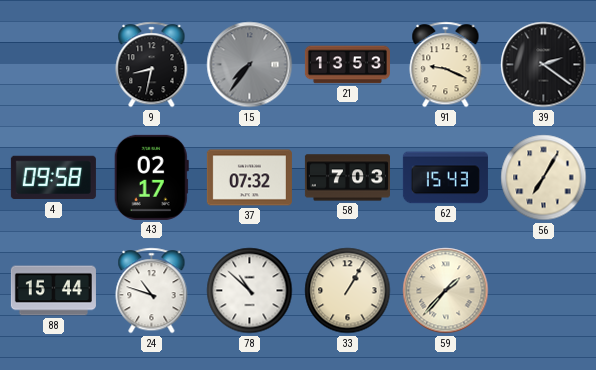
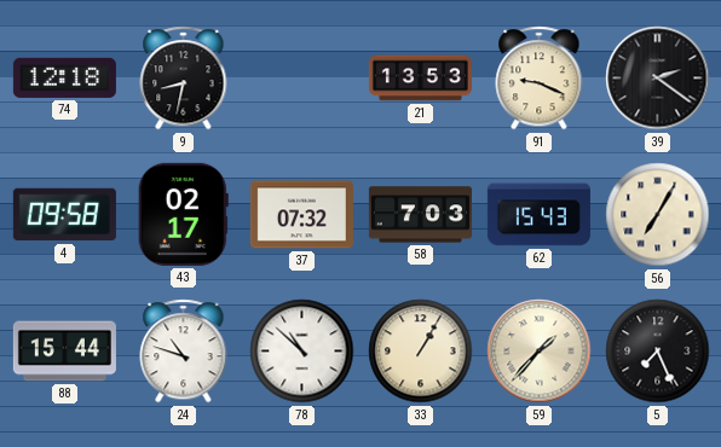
74: none -> 12:18 (64, 77)
15: 7:36 -> none (250, 65)
5: none -> 7:26 (658, 352)
